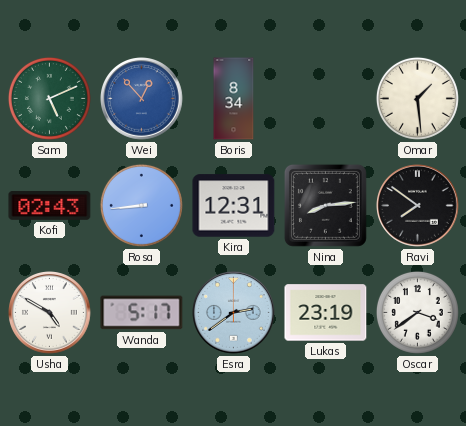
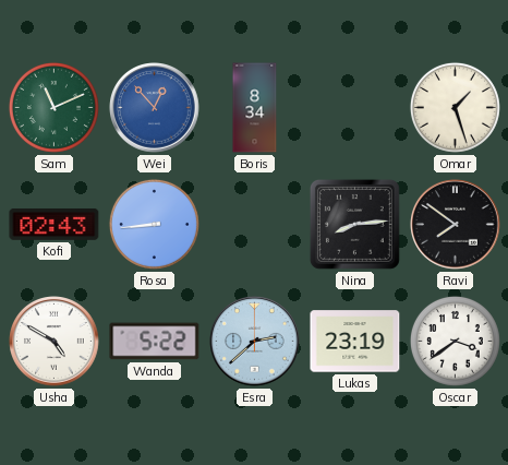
Sam: 5:11 -> 11:11 (53, 107)
Omar: 1:29 -> 1:27 (455, 107)
Kira: 12:31 -> none (234, 206)
Wanda: 5:17 -> 5:22 (155, 342)
Esra: 2:39 -> 2:38 (255, 342)
